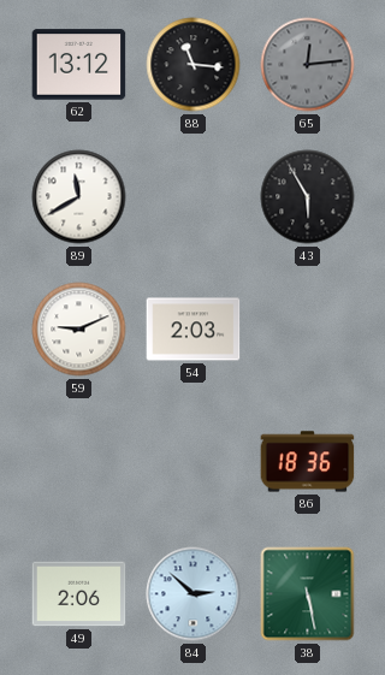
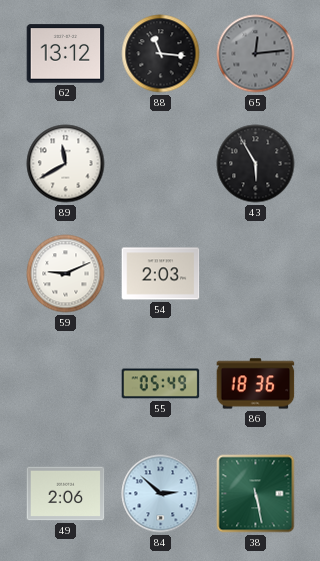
55: none -> 05:49 (161, 384)
